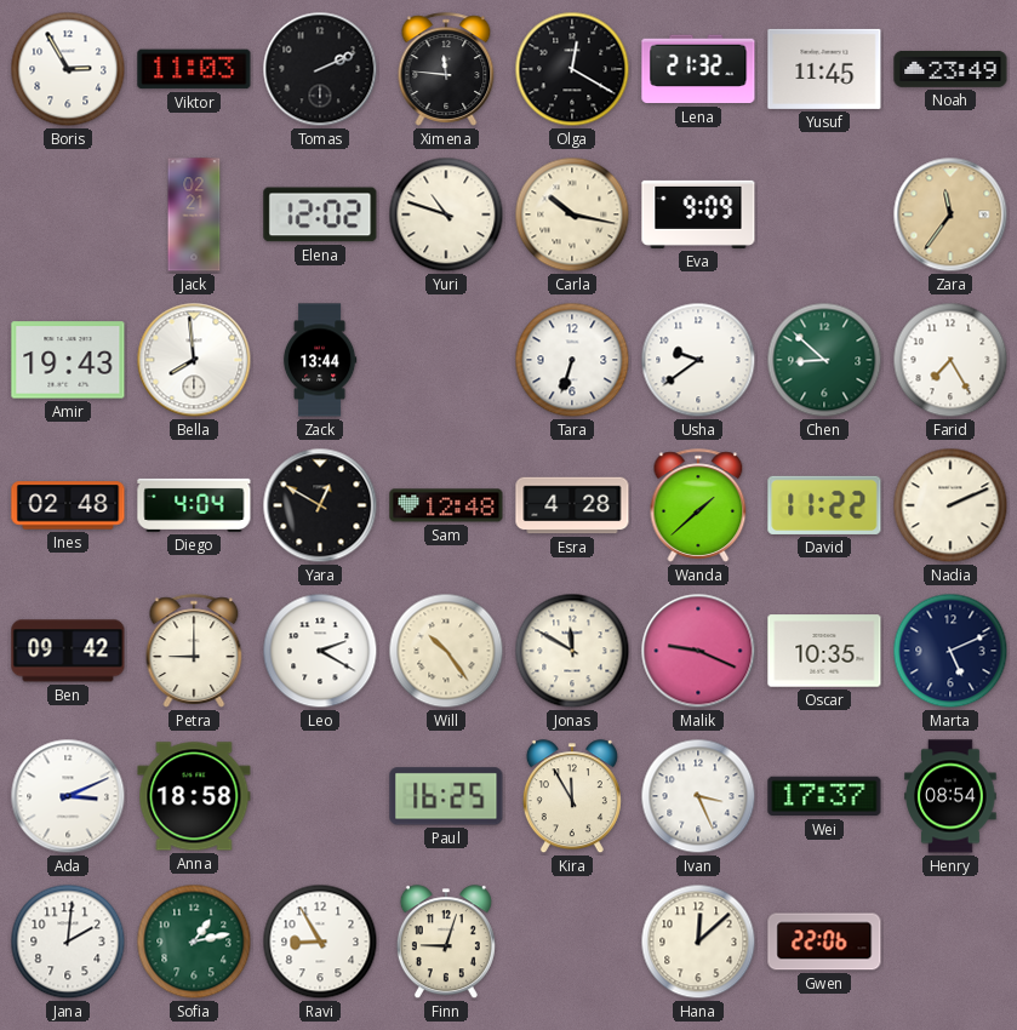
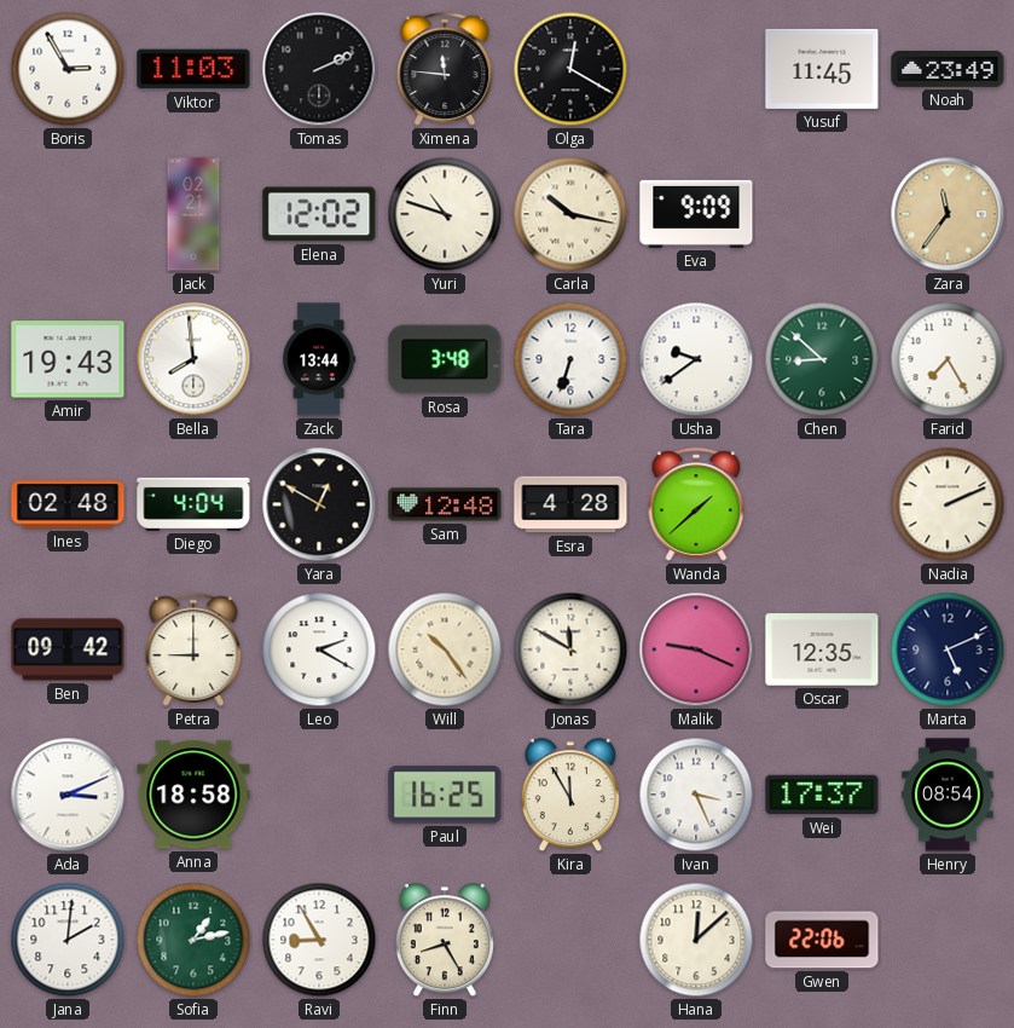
Lena: 21:32 -> none (698, 69)
Rosa: none -> 3:48 (445, 359)
David: 11:22 -> none (824, 505)
Oscar: 10:35 -> 12:35 (822, 649)
Finn: 9:03 -> 8:25 (445, 941)
